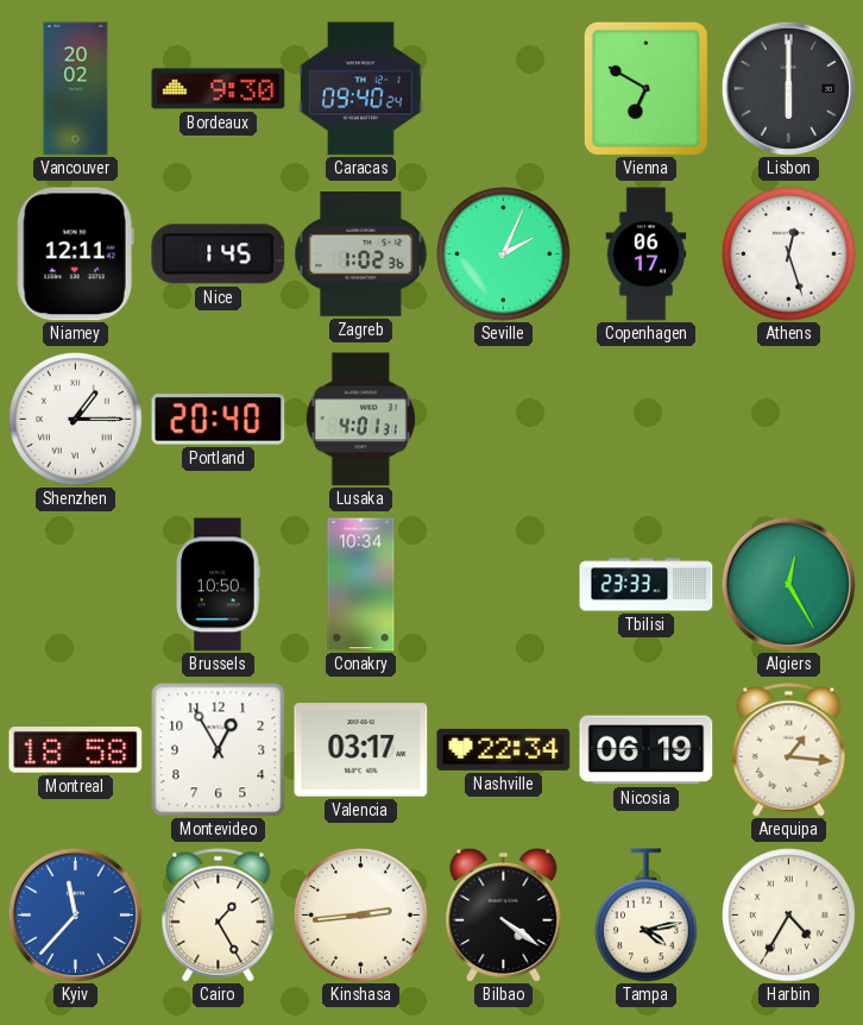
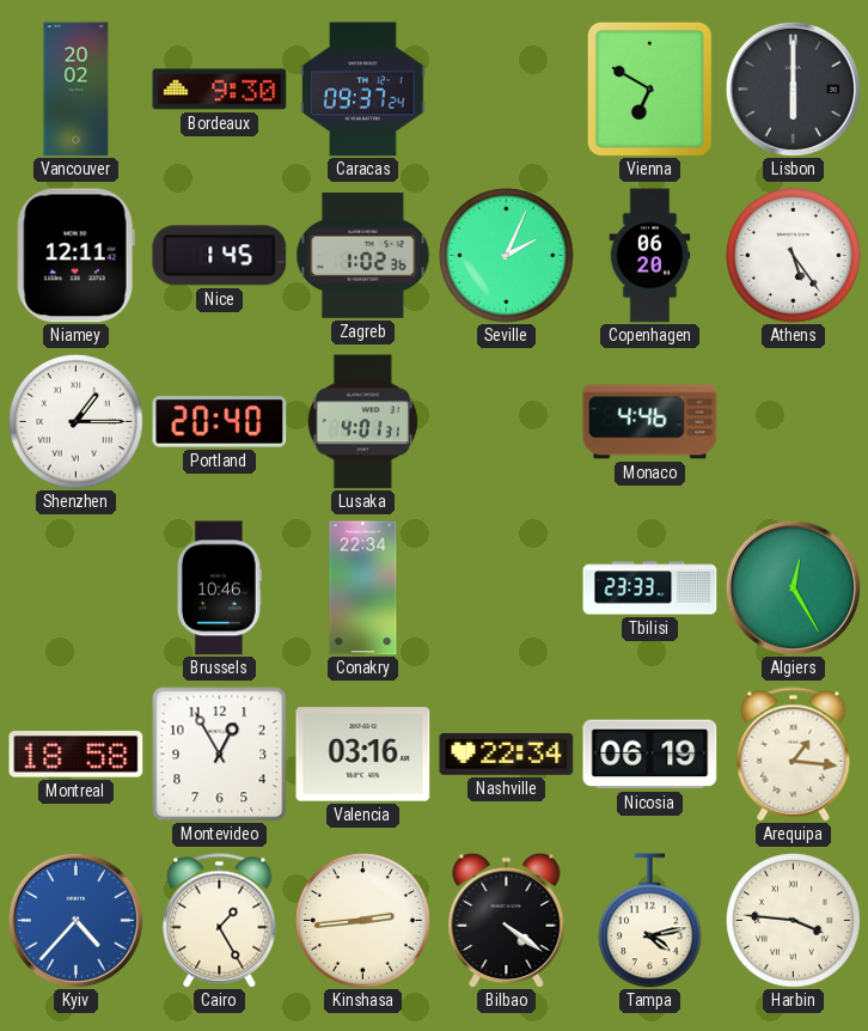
Caracas: 09:40 -> 09:37 (363, 90)
Copenhagen: 06:17 -> 06:20 (650, 256)
Athens: 12:27 -> 5:24 (794, 256)
Monaco: none -> 4:46 (650, 422)
Brussels: 10:50 -> 10:46 (220, 588)
Conakry: 10:34 -> 22:34 (363, 588)
Valencia: 03:17 -> 03:16 (363, 755)
Kyiv: 11:37 -> 4:37 (75, 920)
Harbin: 4:35 -> 3:46 (794, 921)
